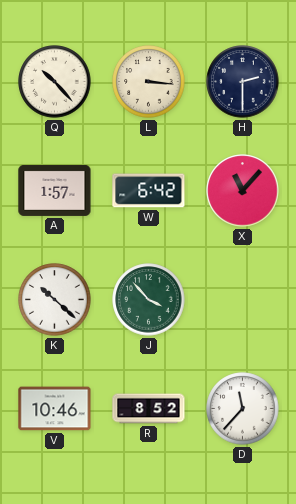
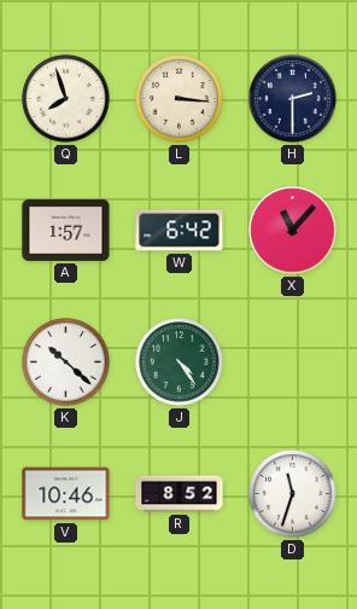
Q: 10:23 -> 7:57 (66, 99)
J: 3:53 -> 4:24 (180, 362)
D: 11:37 -> 11:33 (293, 494)
